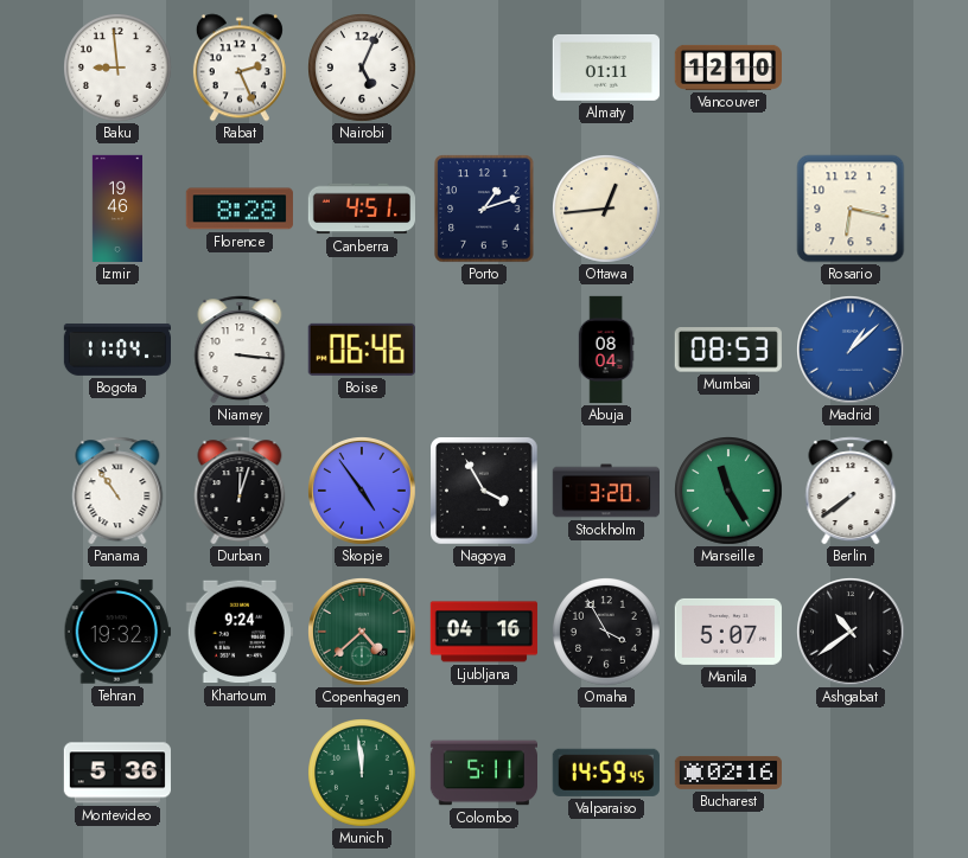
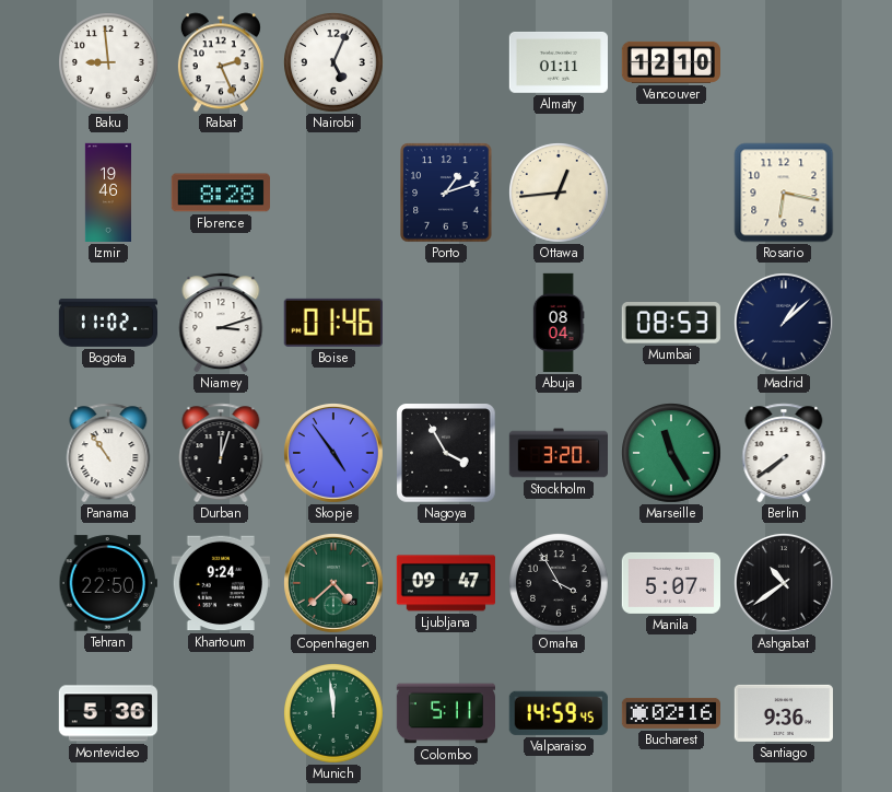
Canberra: 4:51 -> none (361, 209)
Bogota: 11:04 -> 11:02 (107, 323)
Niamey: 3:16 -> 3:12 (221, 323)
Boise: 06:46 -> 01:46 (333, 323)
Madrid dial: blue -> navy (785, 324)
Tehran: 19:32 -> 22:50 (108, 583)
Ljubljana: 04:16 -> 09:47 (446, 583)
Santiago: none -> 9:36 (784, 713)
